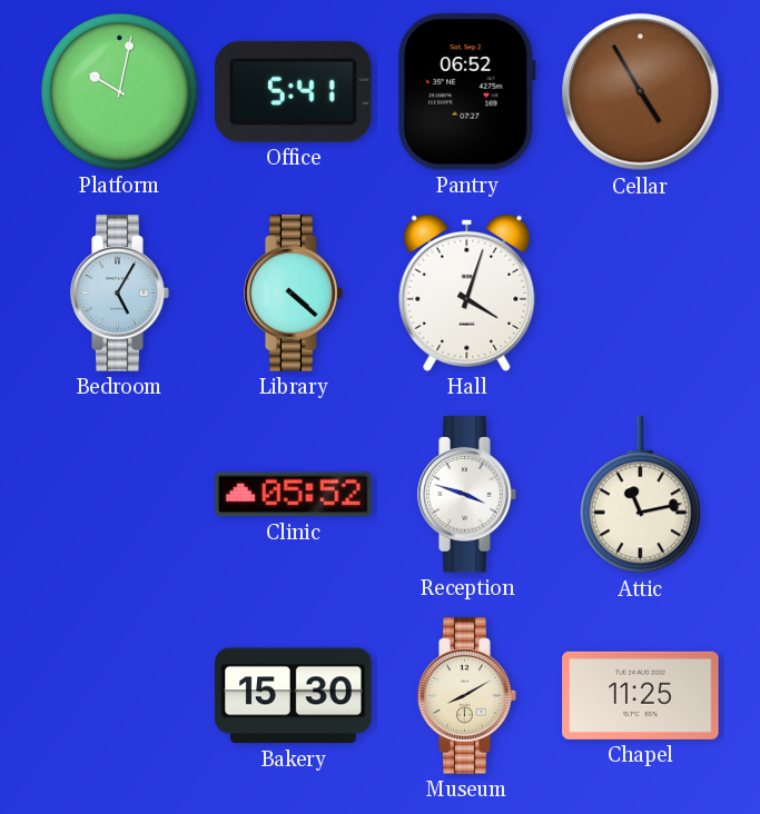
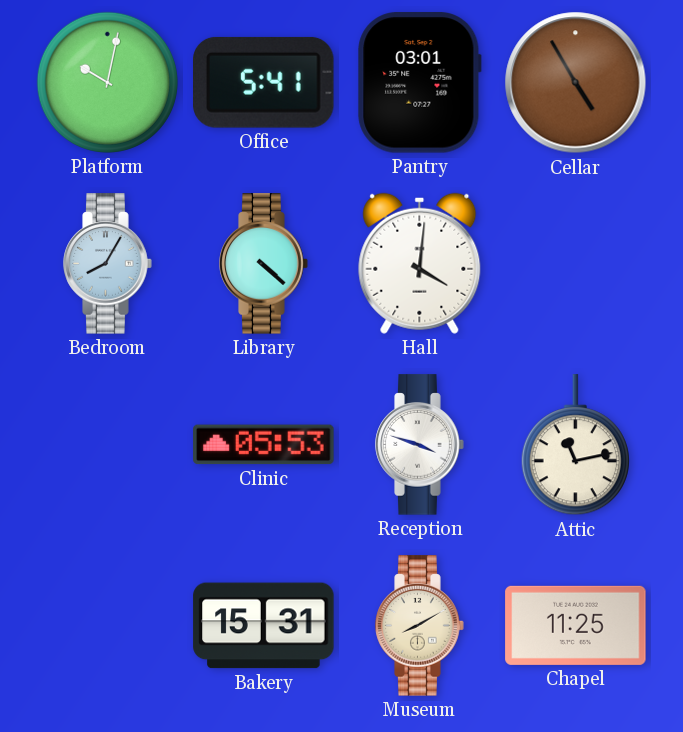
Pantry: 06:52 -> 03:01 (420, 83)
Bedroom: 5:05 -> 8:05 (108, 264)
Hall: 4:03 -> 4:01 (420, 263)
Clinic: 05:52 -> 05:53 (264, 445)
Bakery: 15:30 -> 15:31 (264, 626)
